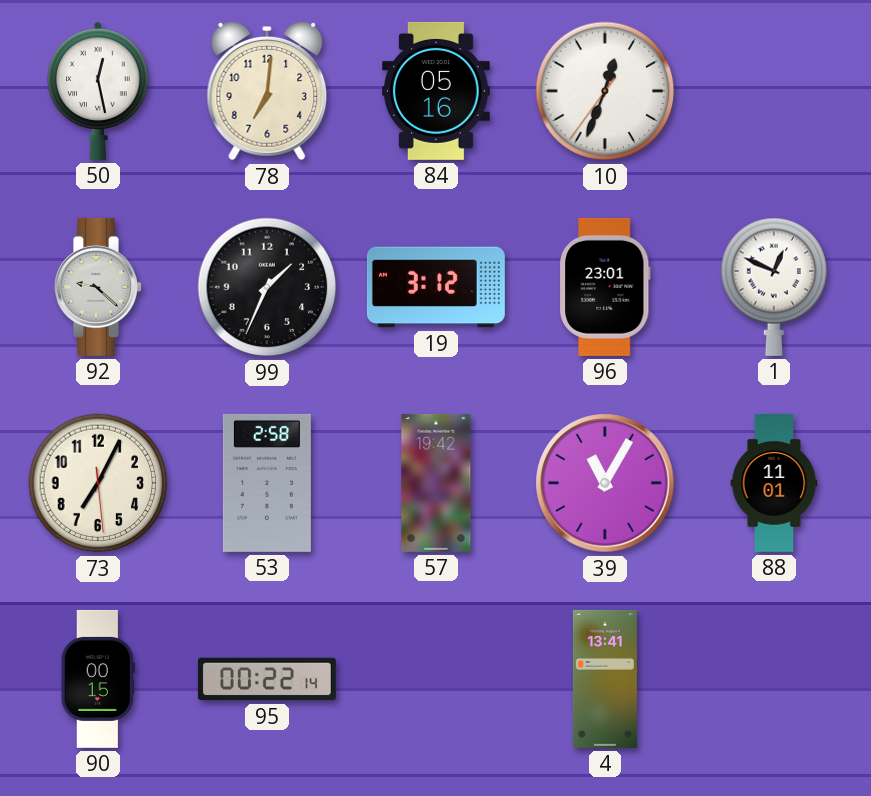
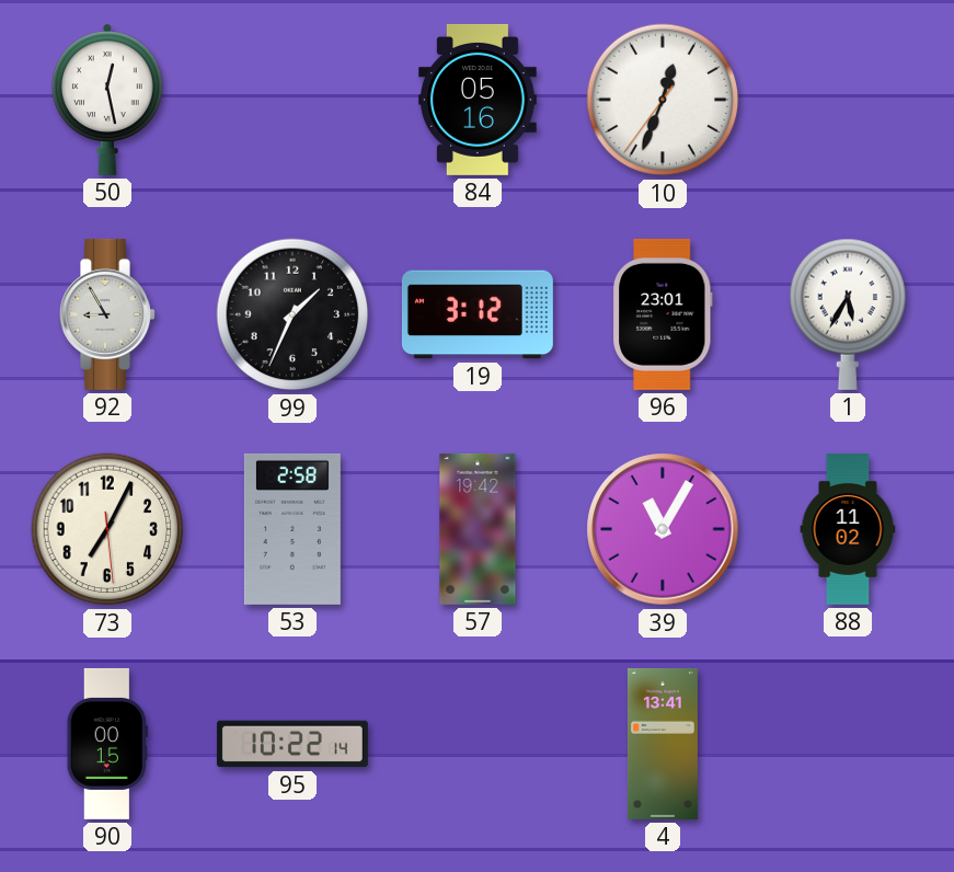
78: 7:01 -> none (267, 91)
92: 9:22 -> 8:55 (107, 314)
1: 12:49 -> 5:35 (848, 314)
88: 11:01 -> 11:02 (848, 529)
95: 00:22 -> 10:22 (292, 744)
